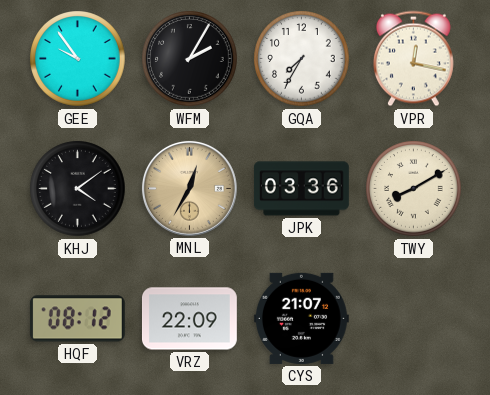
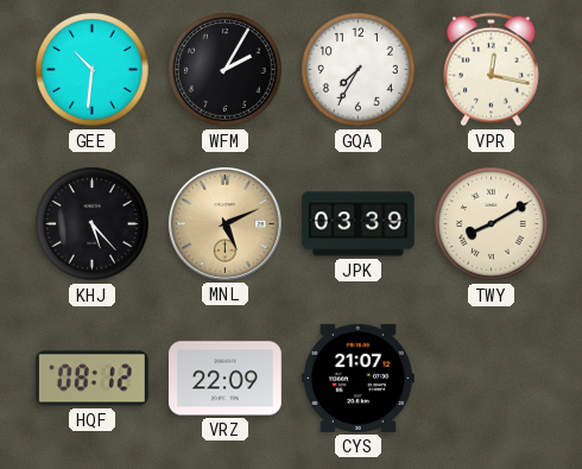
GEE: 9:54 -> 10:31 (93, 70)
KHJ: 4:09 -> 5:23 (93, 224)
MNL: 12:35 -> 5:11 (224, 223)
JPK: 03:36 -> 03:39 (358, 224)
